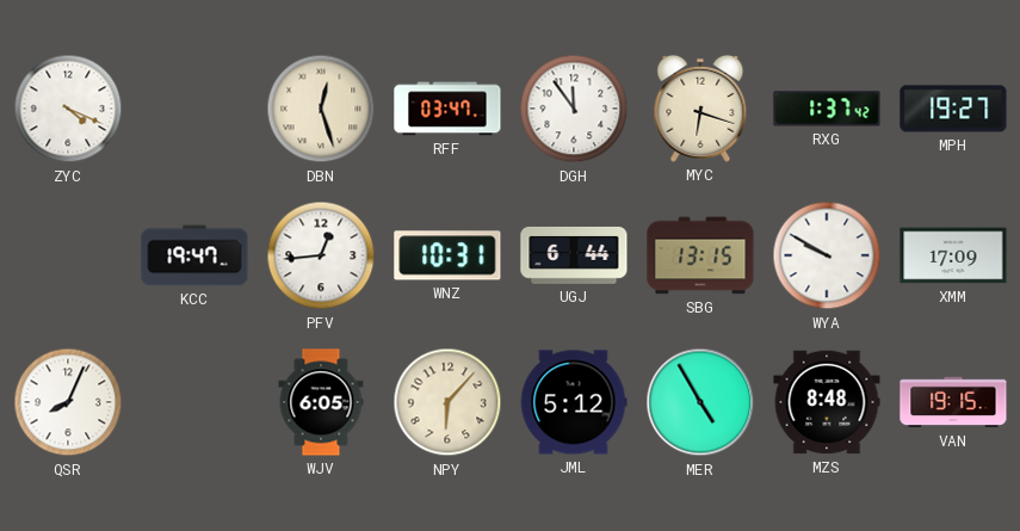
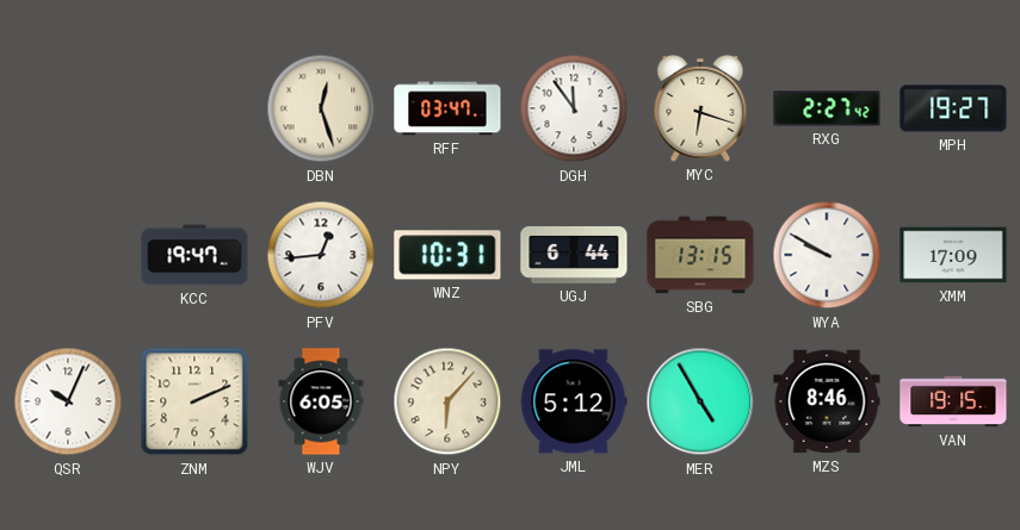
ZYC: 4:19 -> none (68, 109)
RXG: 1:37 -> 2:27 (827, 108)
QSR: 8:04 -> 10:04 (68, 401)
ZNM: none -> 2:11 (194, 401)
MZS: 8:48 -> 8:46 (827, 401)
